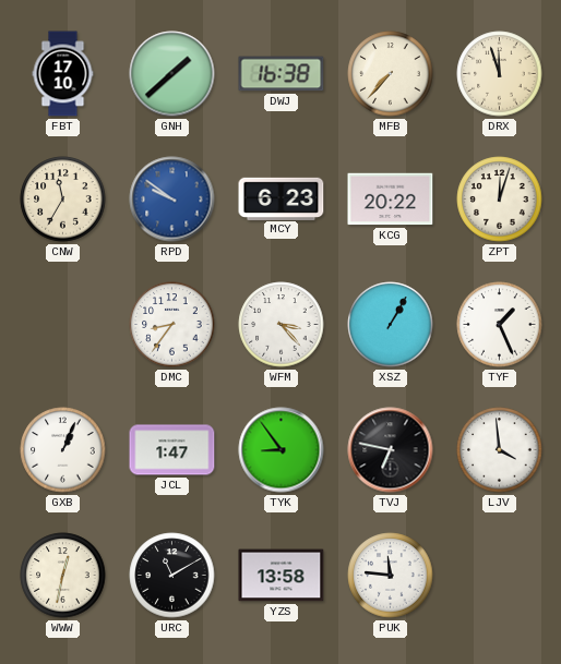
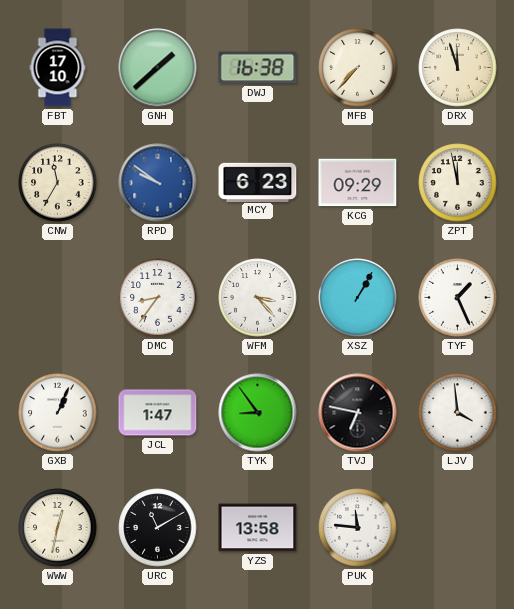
KCG: 20:22 -> 09:29 (358, 183)
ZPT: 12:03 -> 11:58 (458, 183)
